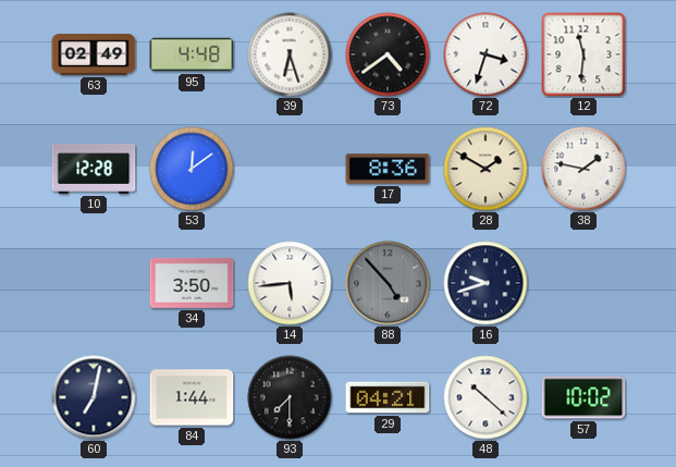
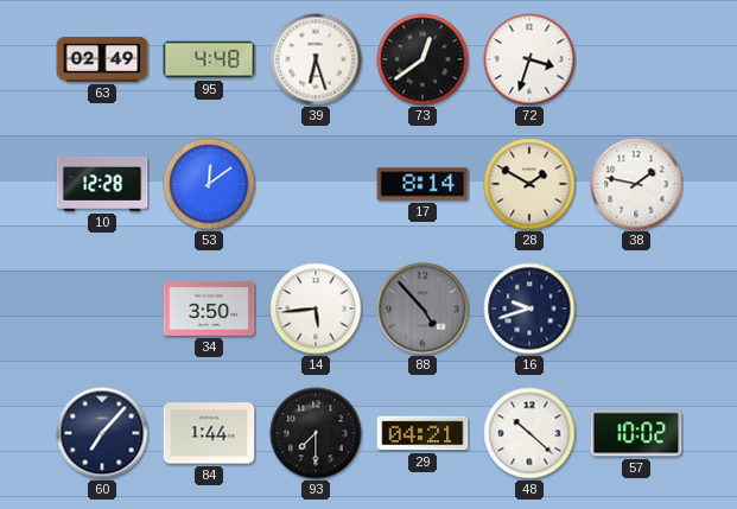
73: 4:39 -> 12:39 (422, 59)
12: 11:31 -> none (583, 54)
17: 8:36 -> 8:14 (422, 184)
60: 7:02 -> 7:07 (102, 433)
